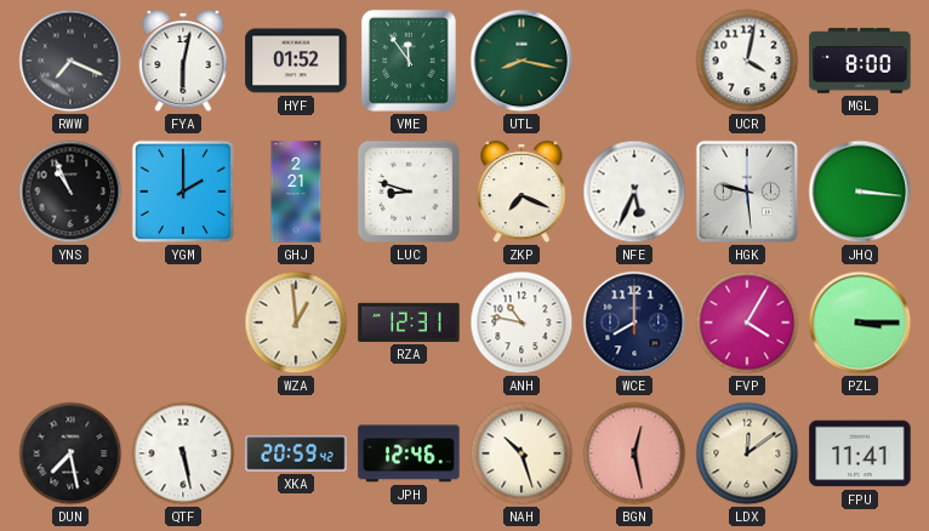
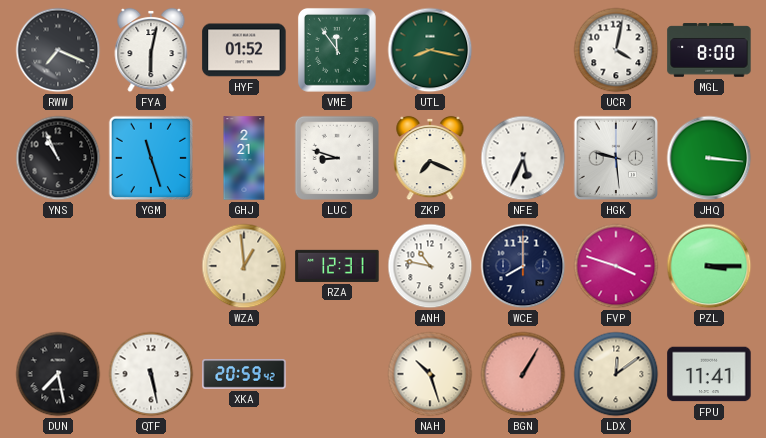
YGM: 2:00 -> 11:27 (151, 158)
FVP: 4:05 -> 3:48 (616, 266)
JPH: 12:46 -> none (409, 453)
BGN: 12:28 -> 1:05 (523, 374)
